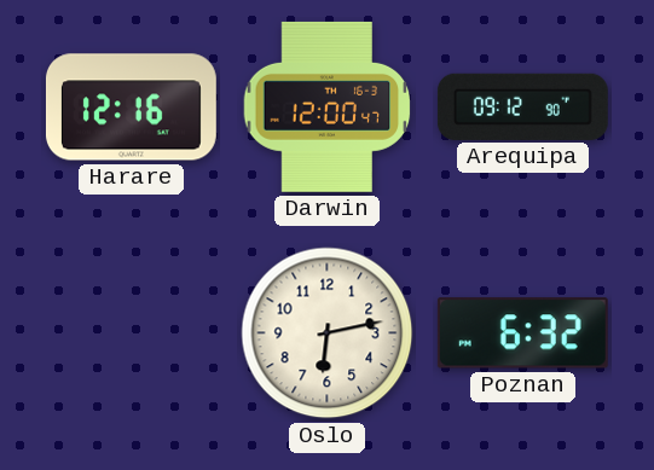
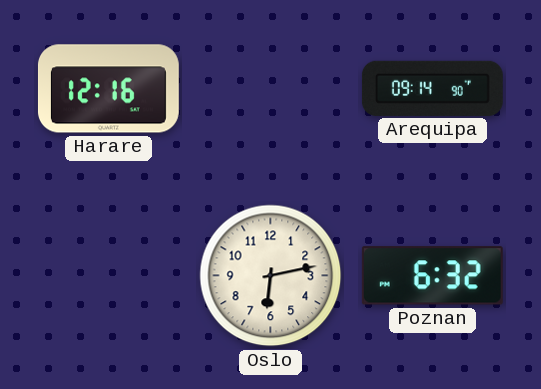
Darwin: 12:00 -> none (328, 106)
Arequipa: 09:12 -> 09:14 (432, 88)
